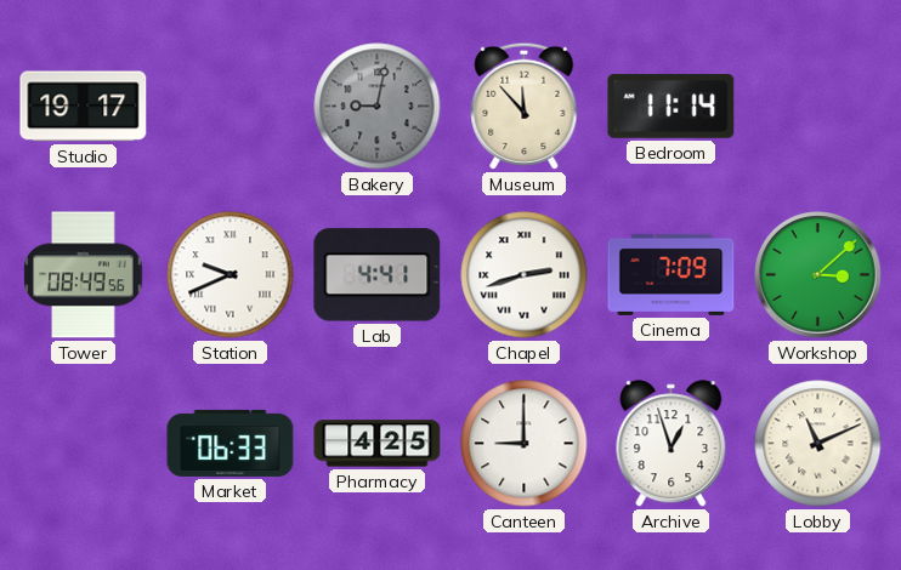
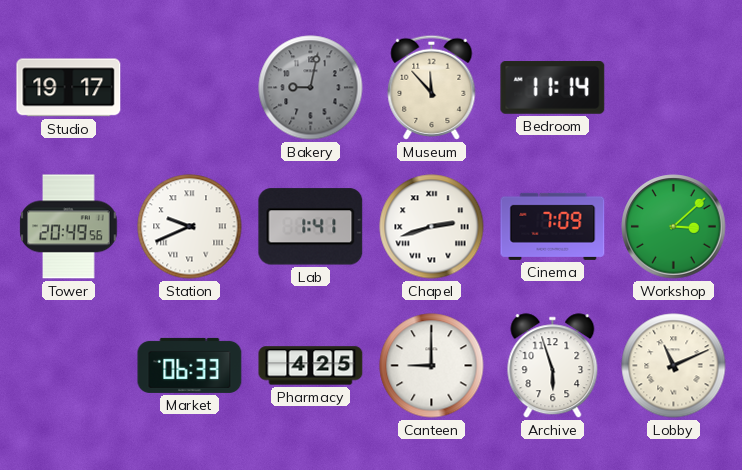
Tower: 08:49 -> 20:49 (69, 227)
Lab: 4:41 -> 1:41 (311, 227)
Archive: 12:57 -> 5:57 (553, 366)
